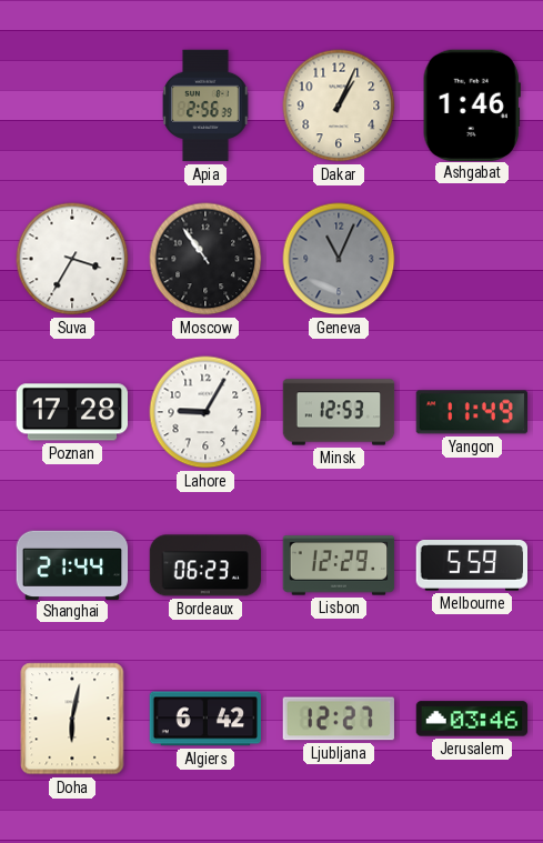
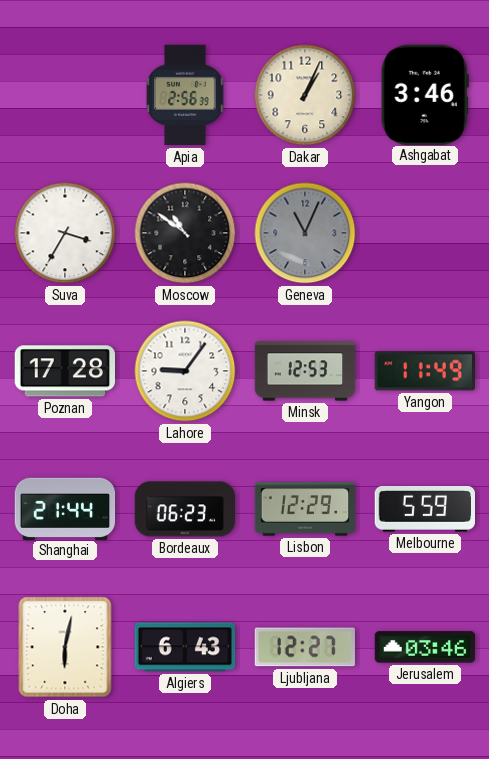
Ashgabat: 1:46 -> 3:46 (425, 94)
Moscow: 10:54 -> 10:51 (185, 233)
Lahore: 9:05 -> 9:06 (185, 371)
Algiers: 6:42 -> 6:43 (184, 647)
